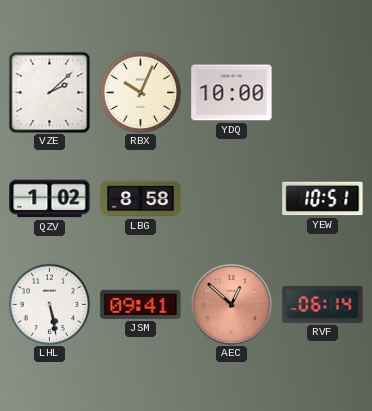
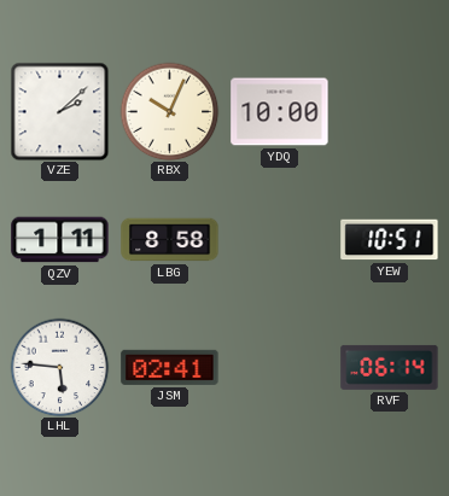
QZV: 1:02 -> 1:11 (60, 240)
LHL: 5:28 -> 5:46 (59, 367)
JSM: 09:41 -> 02:41 (170, 367)
AEC: 12:52 -> none (231, 304)
